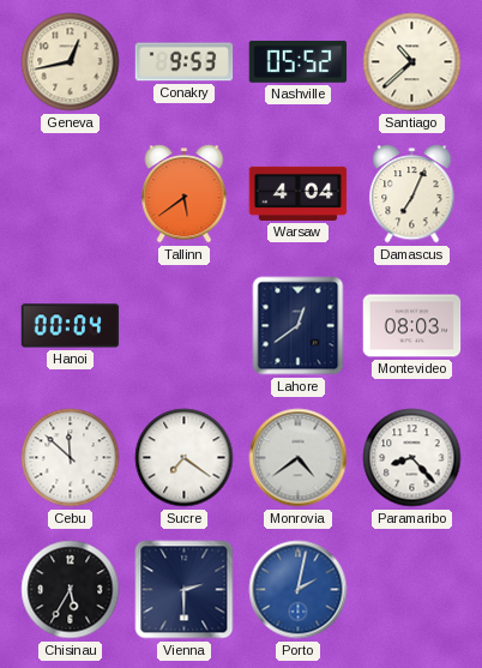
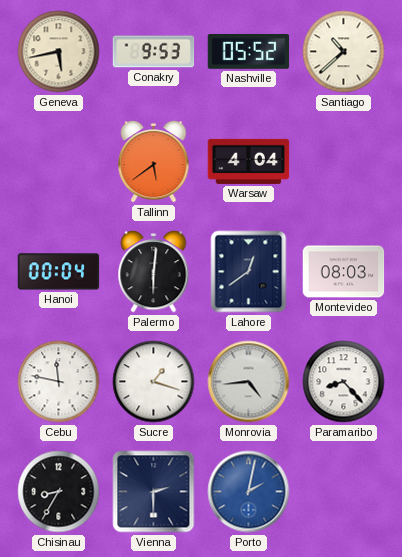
Geneva: 12:43 -> 5:43 (59, 52)
Damascus: 7:04 -> none (412, 194)
Palermo: none -> 6:01 (154, 272)
Cebu: 11:52 -> 11:47 (59, 382)
Sucre: 7:21 -> 1:18 (154, 382)
Monrovia: 4:39 -> 4:44 (249, 382)
Chisinau: 5:35 -> 8:35 (59, 492)
